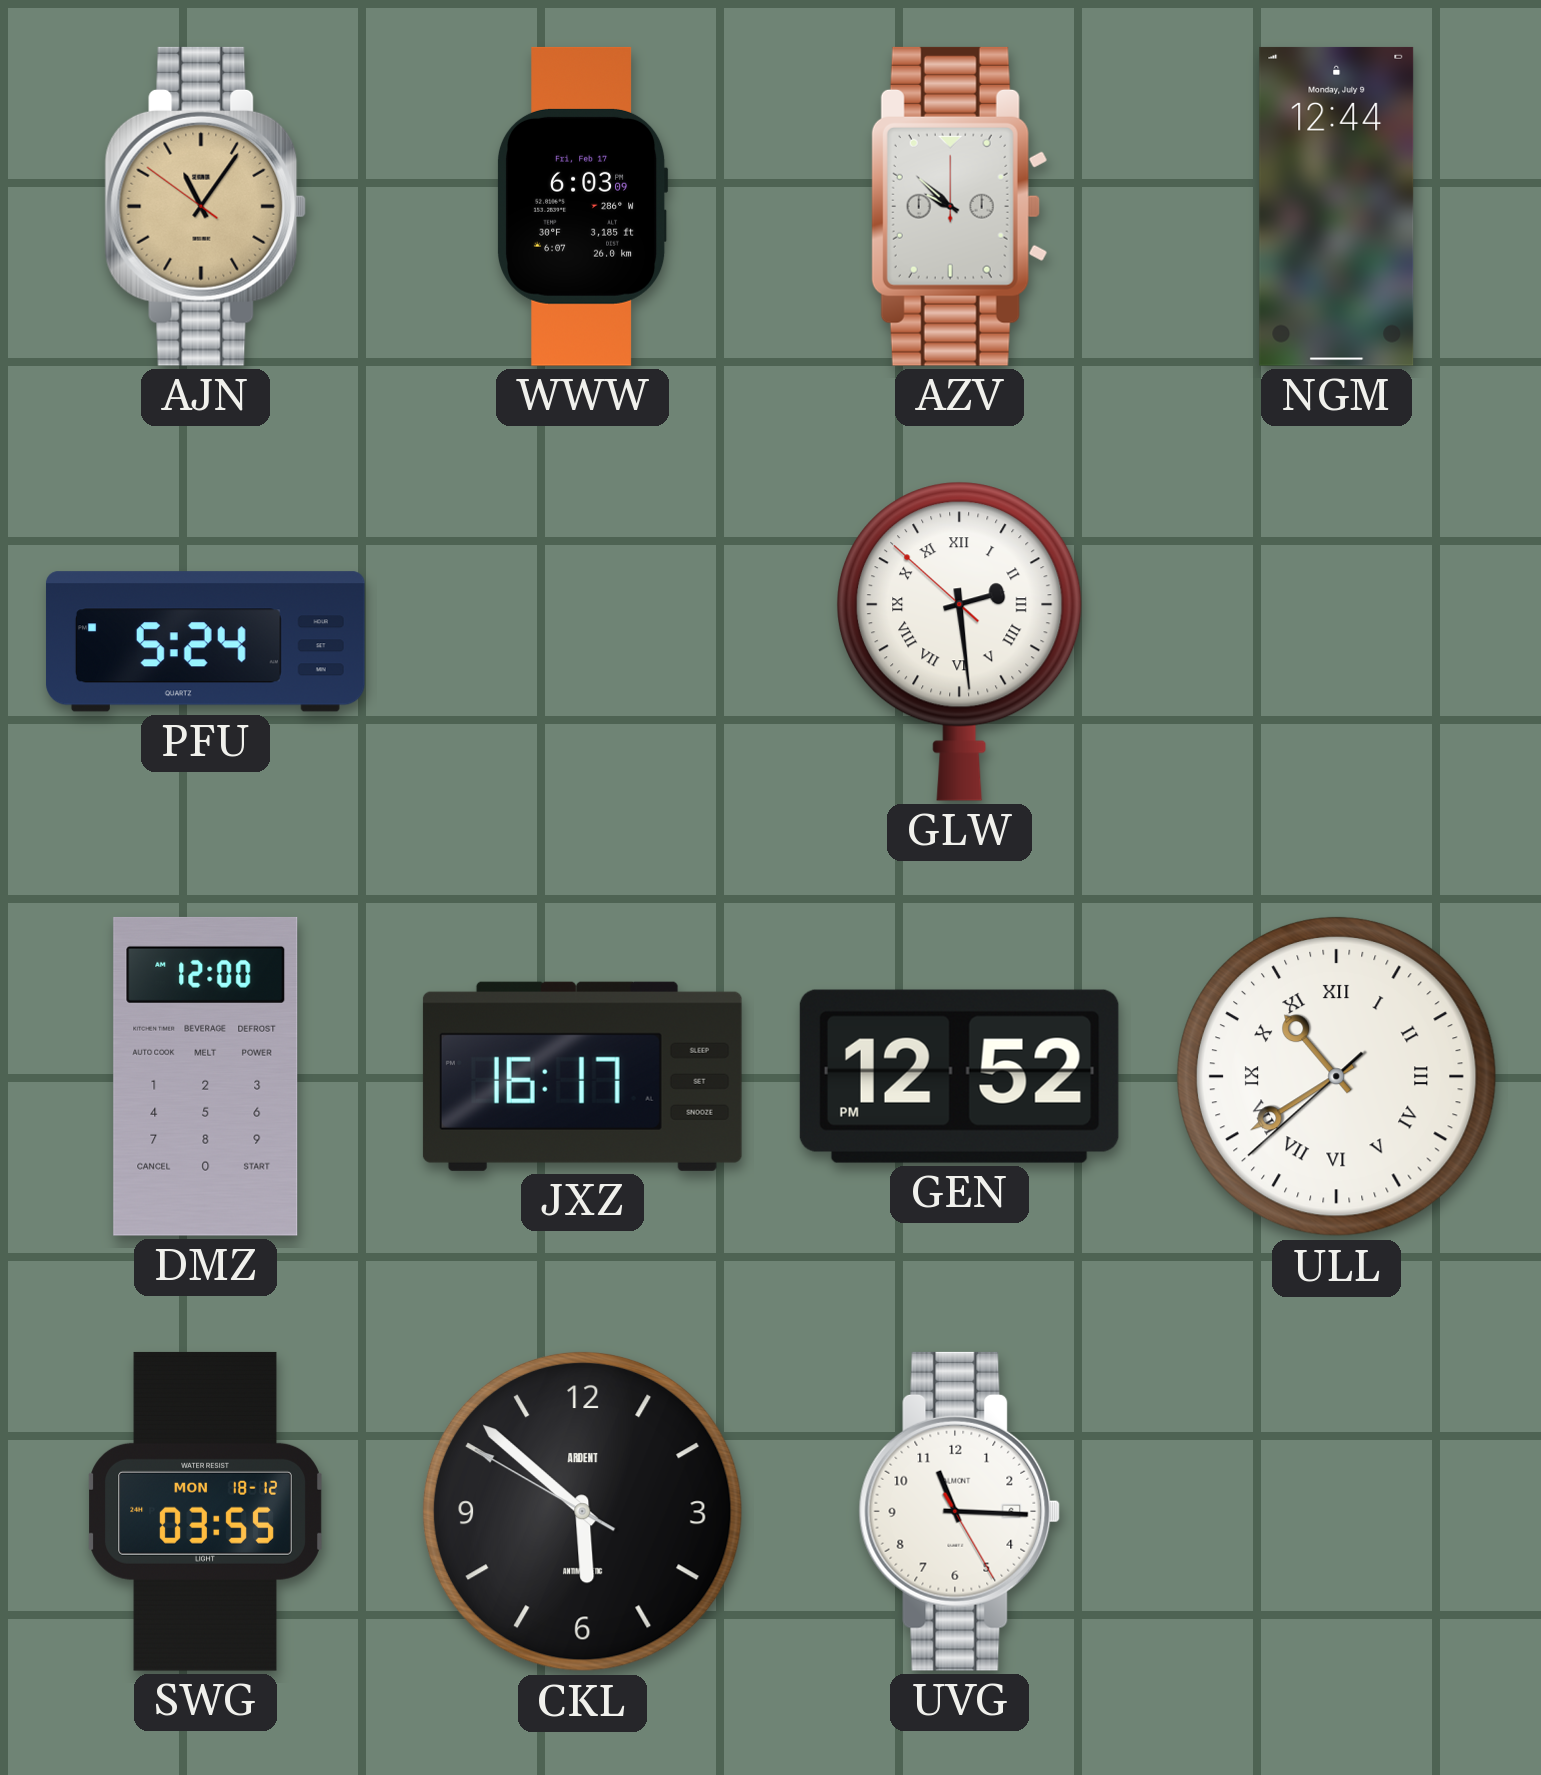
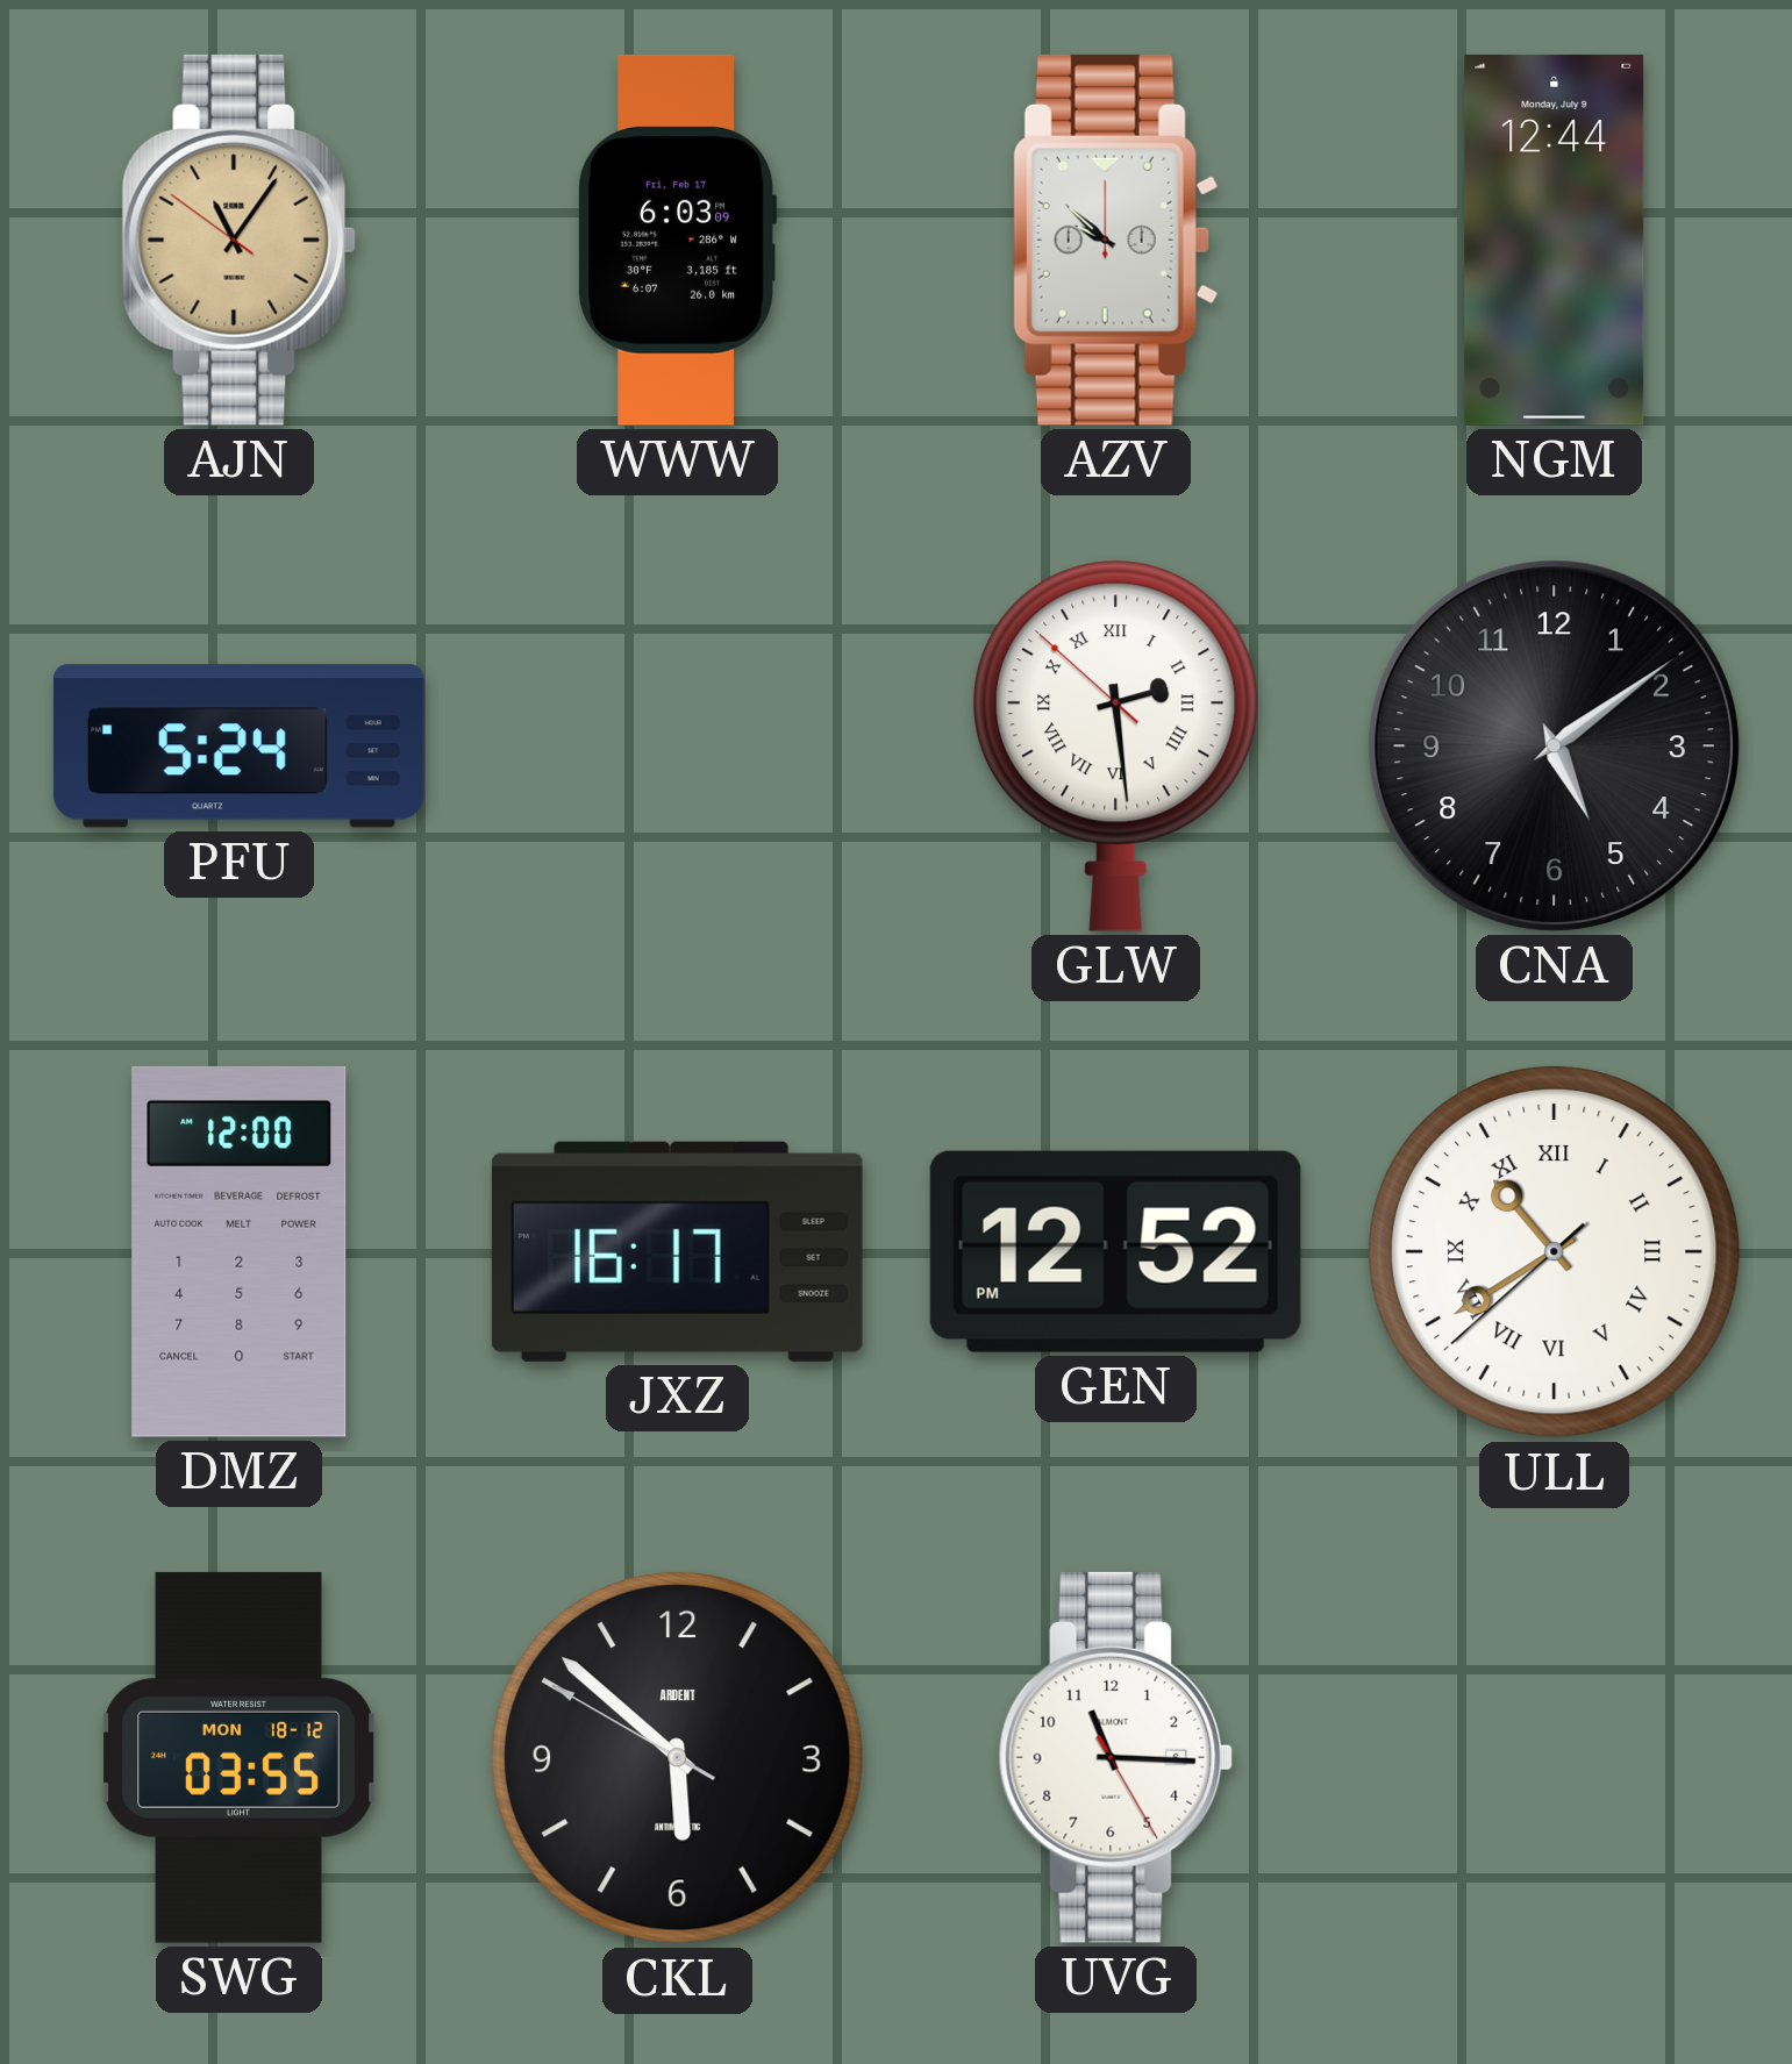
CNA: none -> 5:09 (1554, 745)
